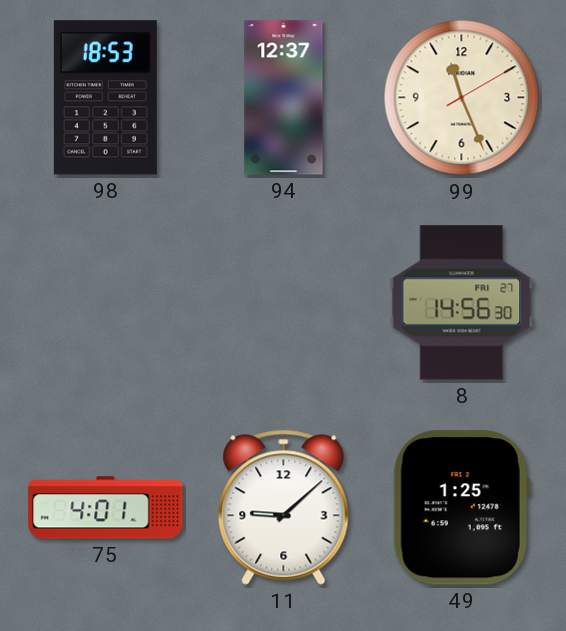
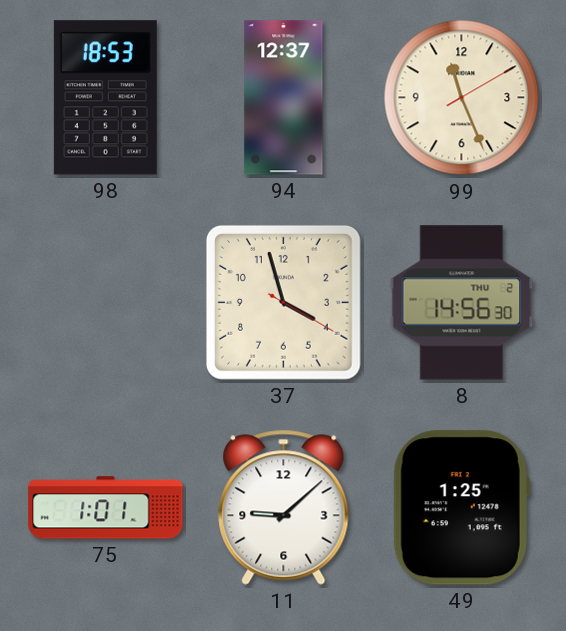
37: none -> 3:57 (283, 302)
8 date: FRI 27 -> THU 2 (462, 303)
75: 4:01 -> 1:01 (106, 508)
